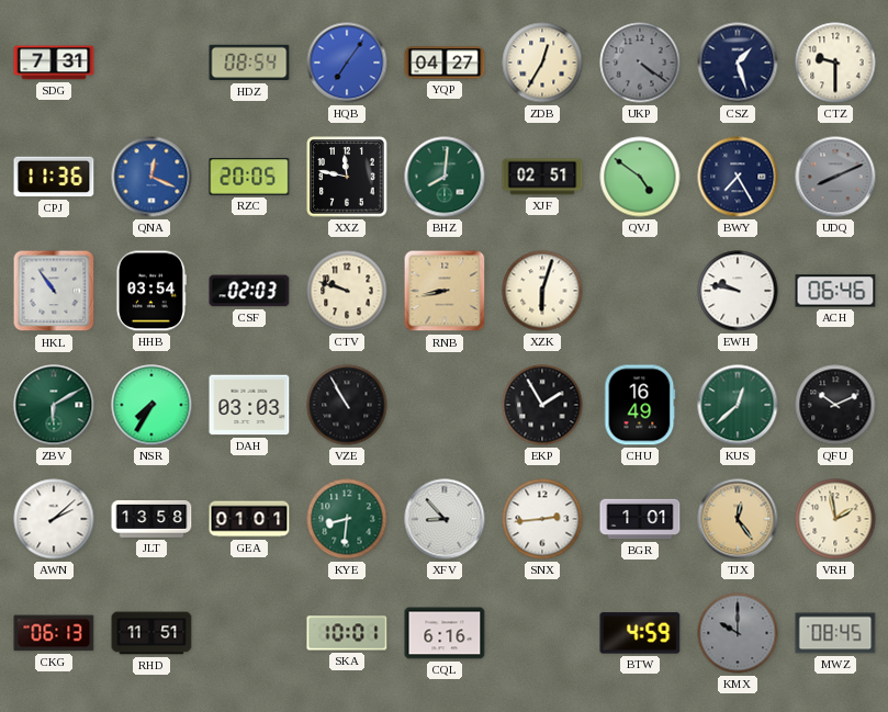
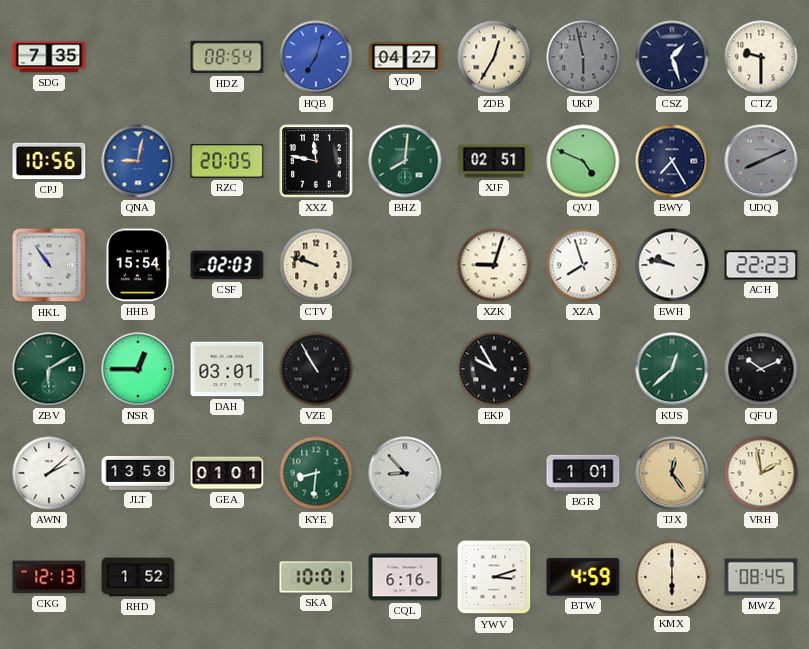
SDG: 7:31 -> 7:35 (49, 57)
HQB: 7:06 -> 7:03 (316, 57)
UKP: 4:21 -> 5:58 (583, 57)
CPJ: 11:36 -> 10:56 (49, 161)
QNA: 12:19 -> 9:02 (138, 161)
QVJ: 4:51 -> 4:49 (583, 161)
HHB: 03:54 -> 15:54 (138, 265)
RNB: 8:43 -> none (445, 291)
XZK: 6:03 -> 9:03 (494, 265)
XZA: none -> 7:57 (583, 265)
ACH: 06:46 -> 22:23 (761, 265)
NSR: 7:35 -> 12:45 (138, 369)
DAH: 03:03 -> 03:01 (227, 369)
EKP: 1:55 -> 9:55 (494, 369)
CHU: 16:49 -> none (640, 405)
SNX: 2:44 -> none (542, 519)
CKG: 06:13 -> 12:13 (49, 577)
RHD: 11:51 -> 1:52 (138, 577)
YWV: none -> 3:12 (494, 577)
KMX: 10:00 -> 6:00 (672, 577)
KMX dial: grey -> cream (672, 577)
